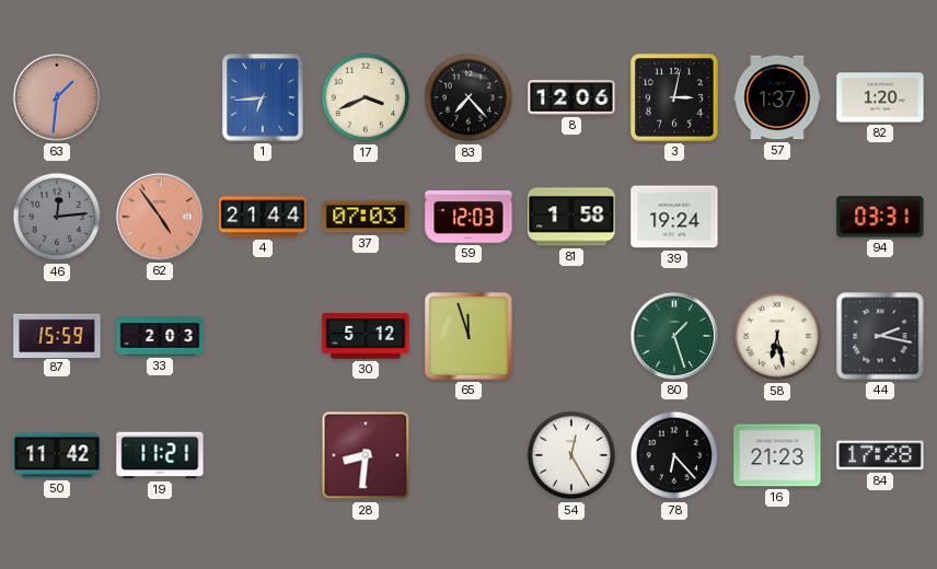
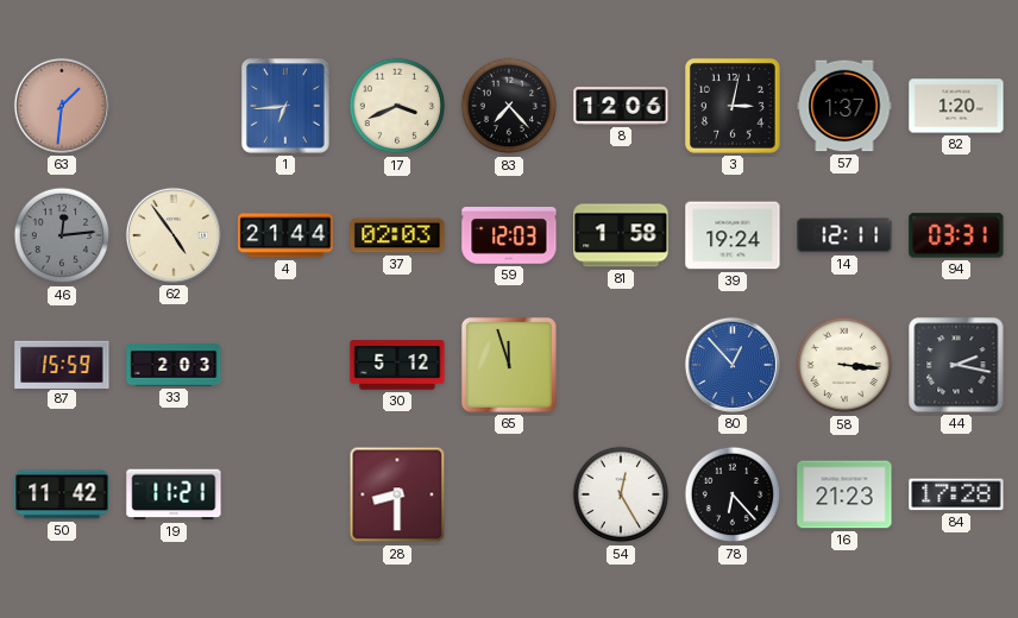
62 dial: salmon -> cream (174, 235)
37: 07:03 -> 02:03 (397, 235)
14: none -> 12:11 (844, 235)
80: 1:27 -> 12:53 (733, 365)
80 dial: green -> blue (733, 365)
58: 6:28 -> 3:16 (844, 365)
28: 8:31 -> 8:30 (397, 494)
